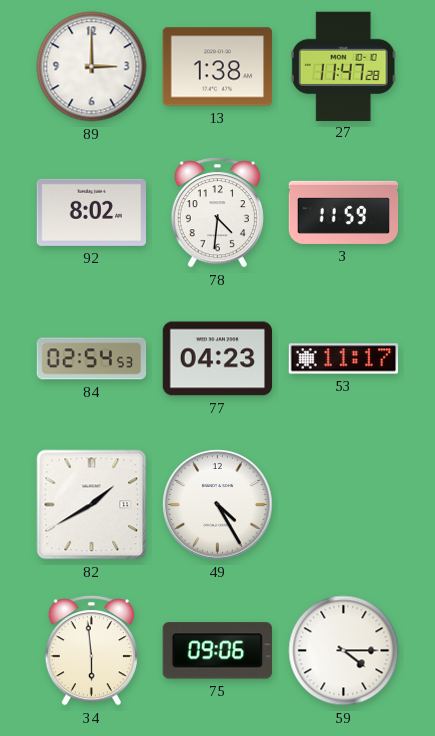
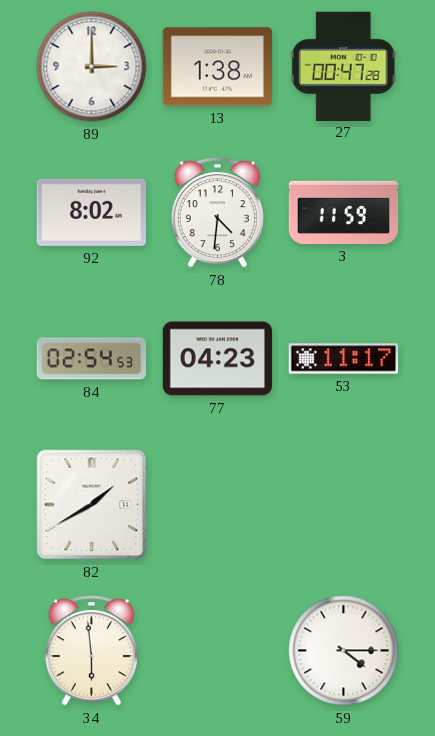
27: 11:47 -> 00:47 (343, 66)
49: 4:25 -> none (218, 505)
75: 09:06 -> none (217, 651)
